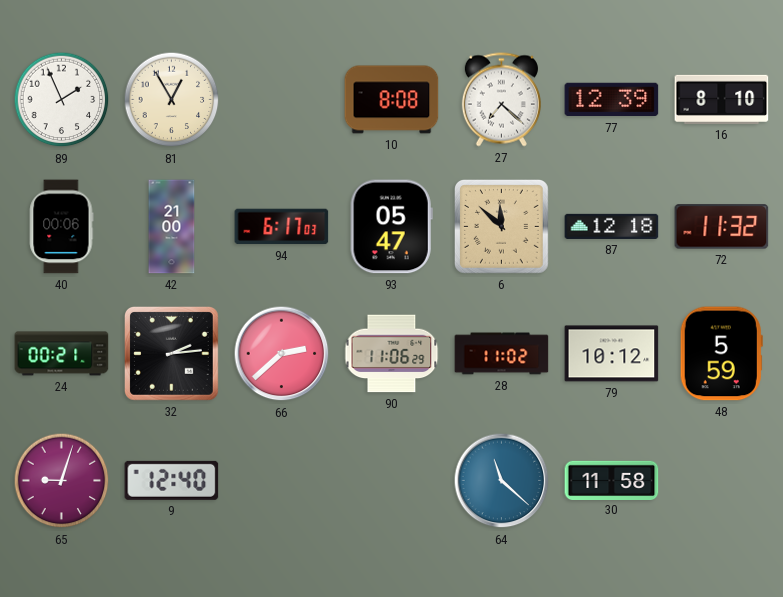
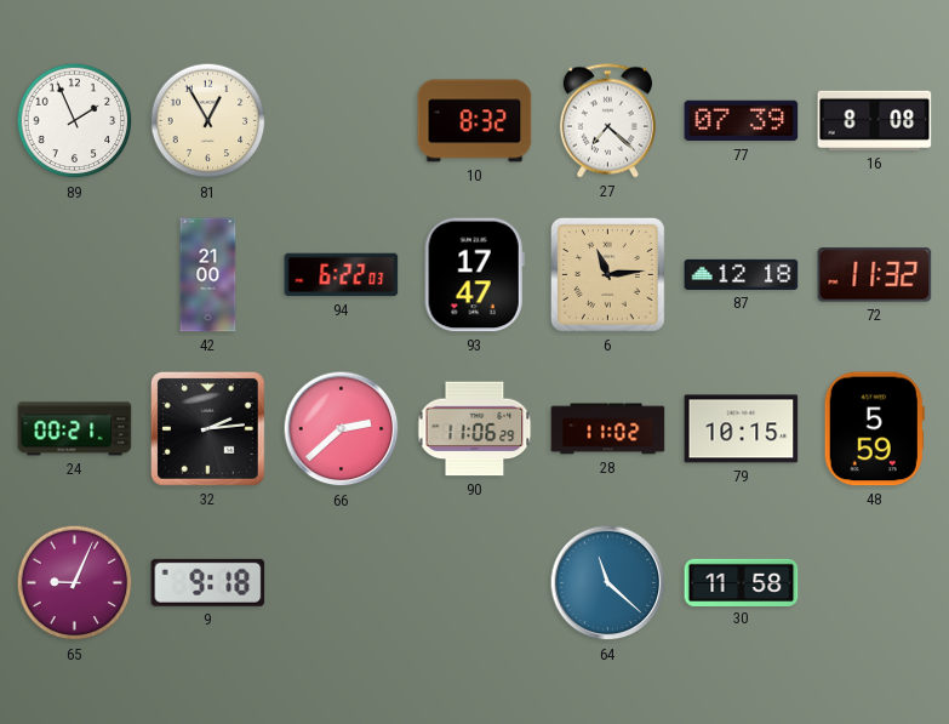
10: 8:08 -> 8:32 (475, 121)
77: 12:39 -> 07:39 (742, 121)
16: 8:10 -> 8:08 (875, 120)
40: 00:06 -> none (61, 227)
94: 6:17 -> 6:22 (342, 275)
93: 05:47 -> 17:47 (474, 275)
6: 11:52 -> 11:14 (608, 275)
79: 10:12 -> 10:15 (742, 429)
65: 9:03 -> 9:04 (75, 583)
9: 12:40 -> 9:18 (208, 582)
